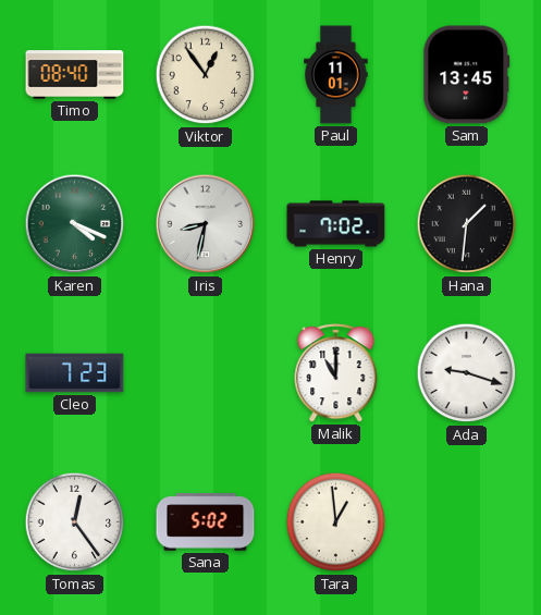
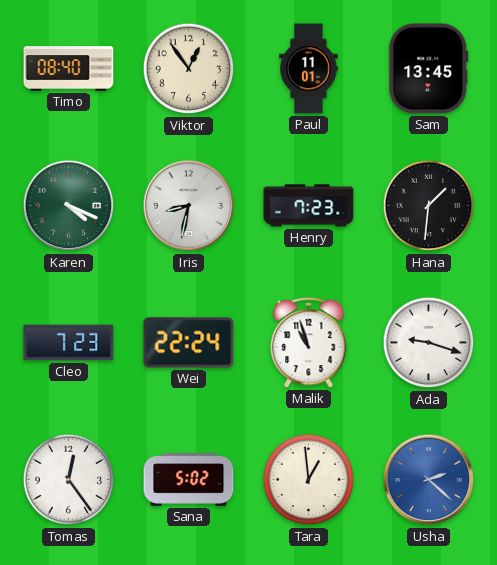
Henry: 7:02 -> 7:23 (309, 206)
Wei: none -> 22:24 (189, 343)
Malik: 11:00 -> 10:57 (309, 343)
Usha: none -> 2:22 (429, 480)
